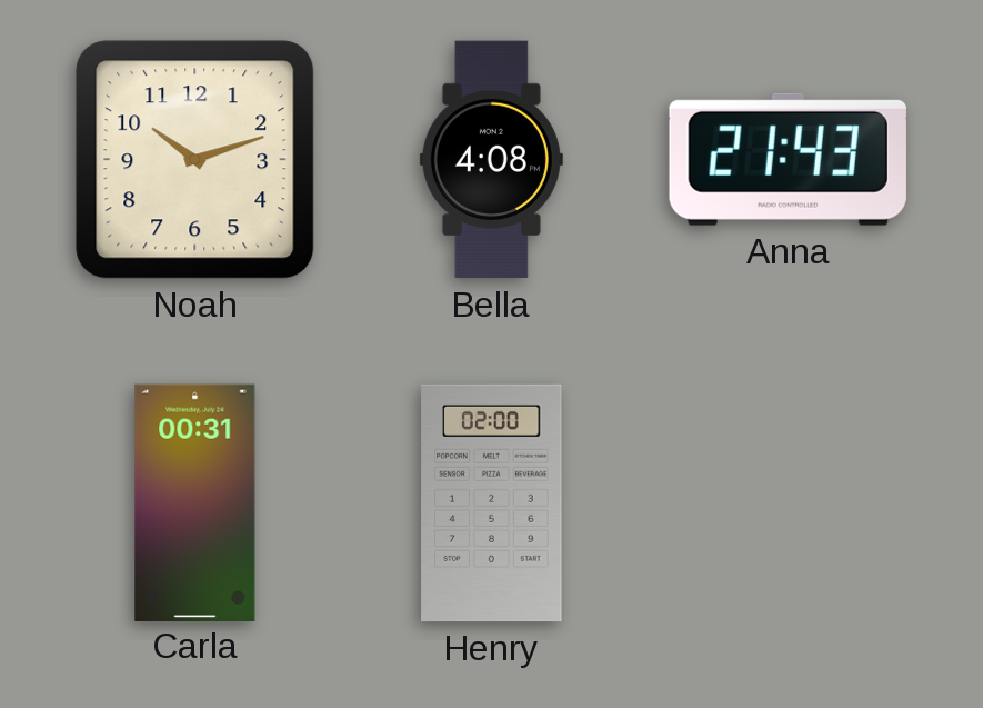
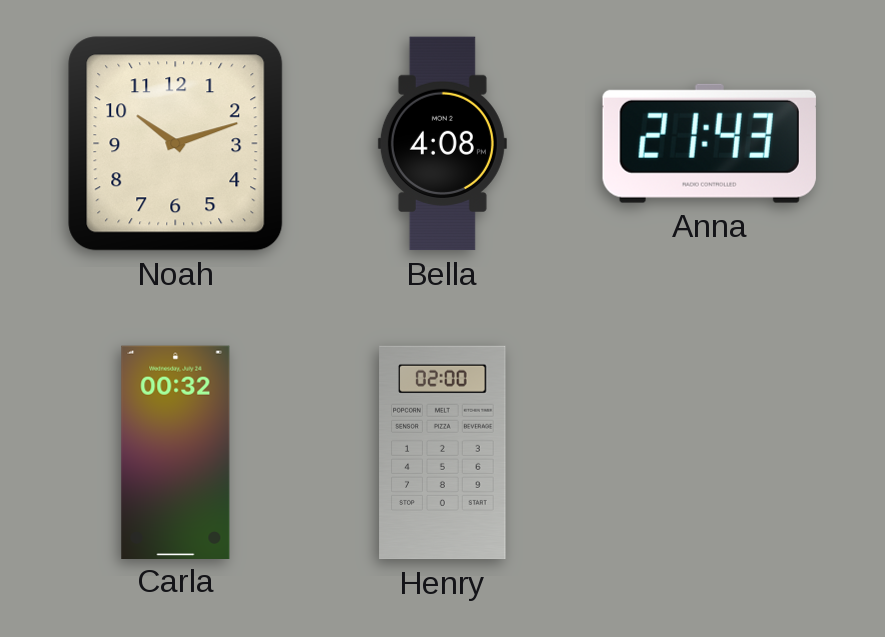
Carla: 00:31 -> 00:32 (176, 452)
